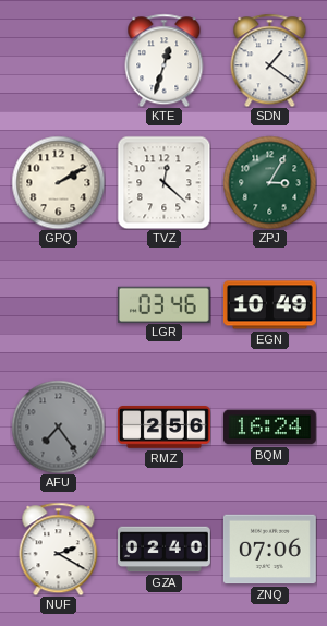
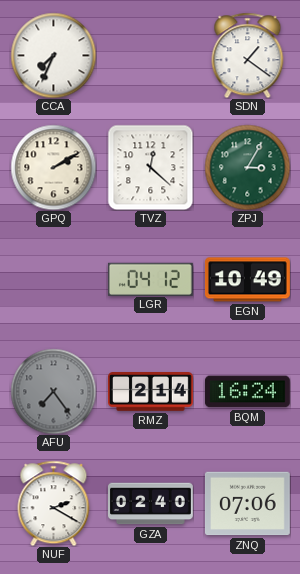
CCA: none -> 7:34 (53, 55)
KTE: 12:33 -> none (165, 60)
LGR: 03:46 -> 04:12 (150, 279)
RMZ: 2:56 -> 2:14 (151, 392)
